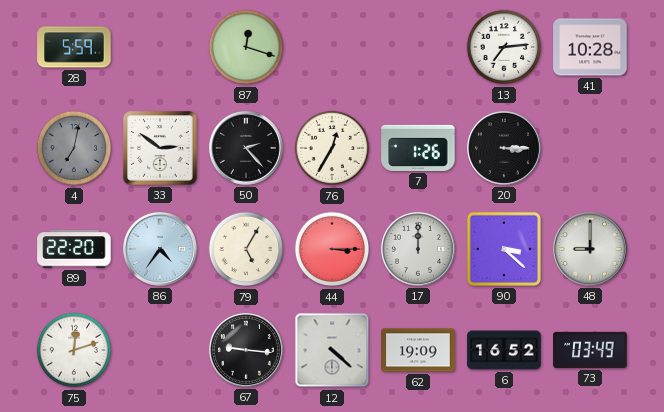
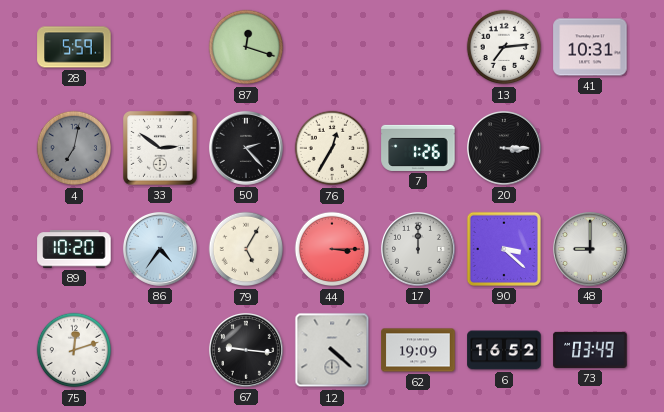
41: 10:28 -> 10:31 (590, 47)
89: 22:20 -> 10:20 (74, 249)
